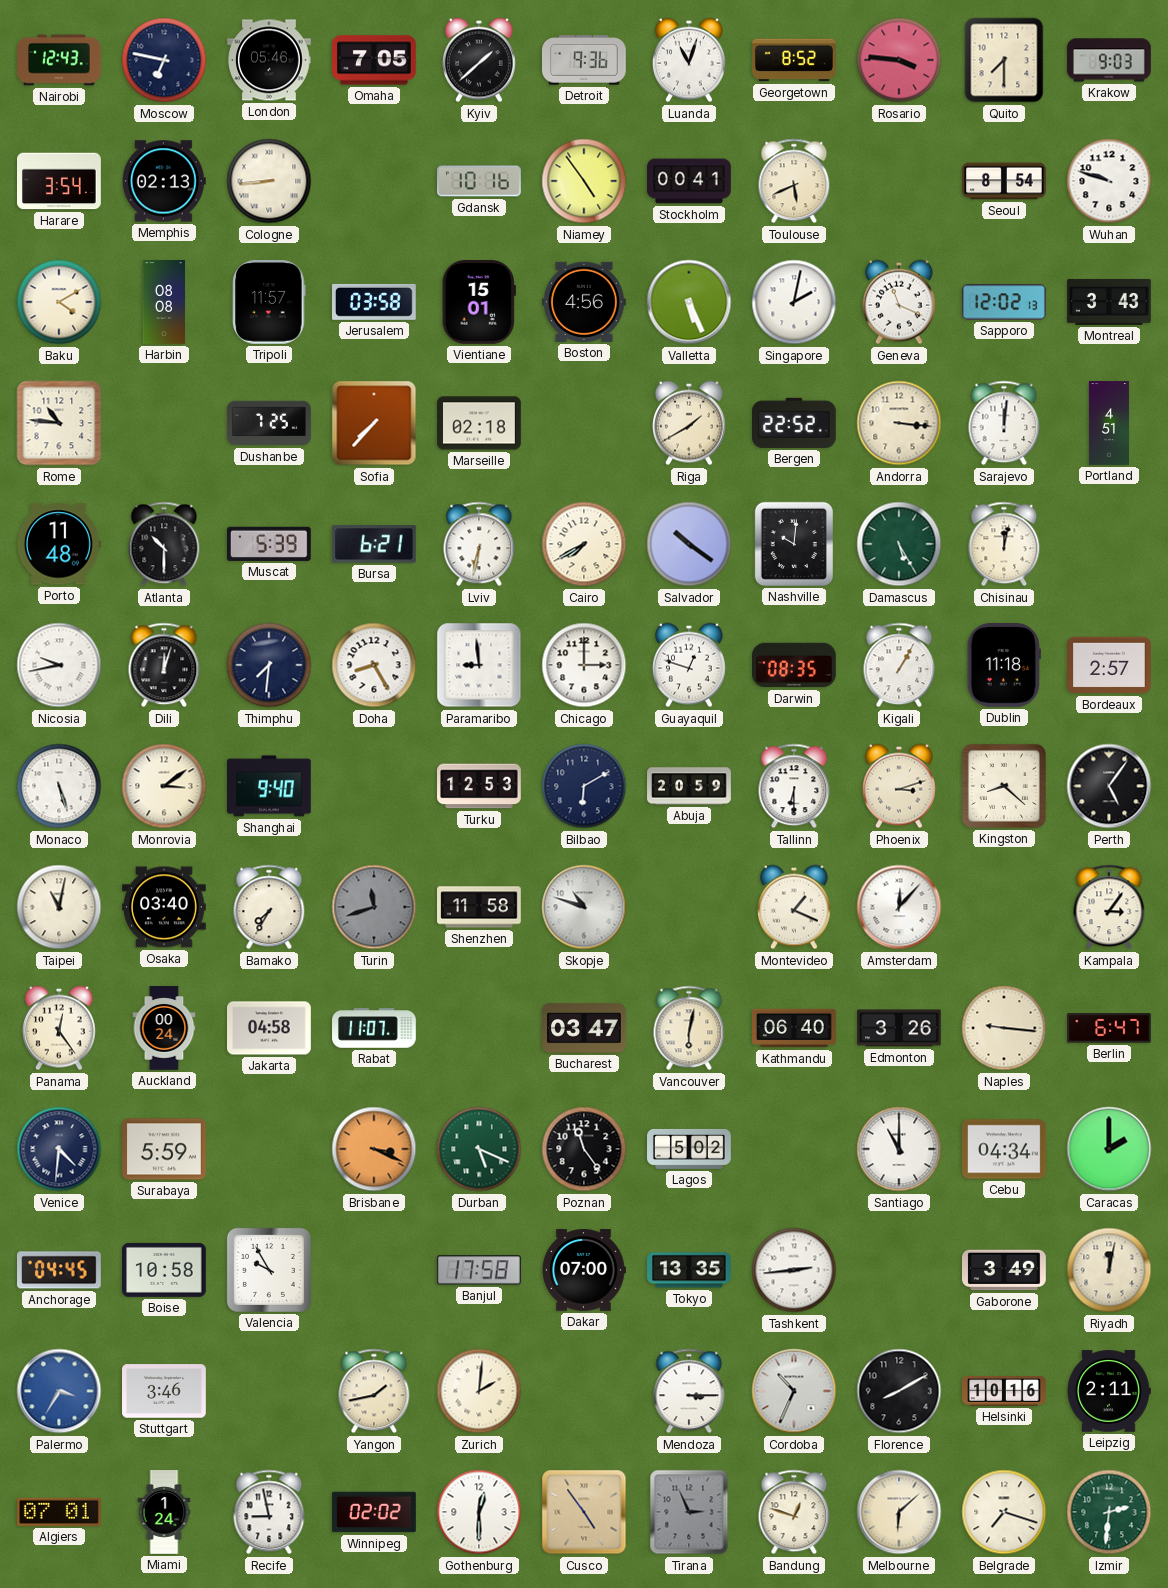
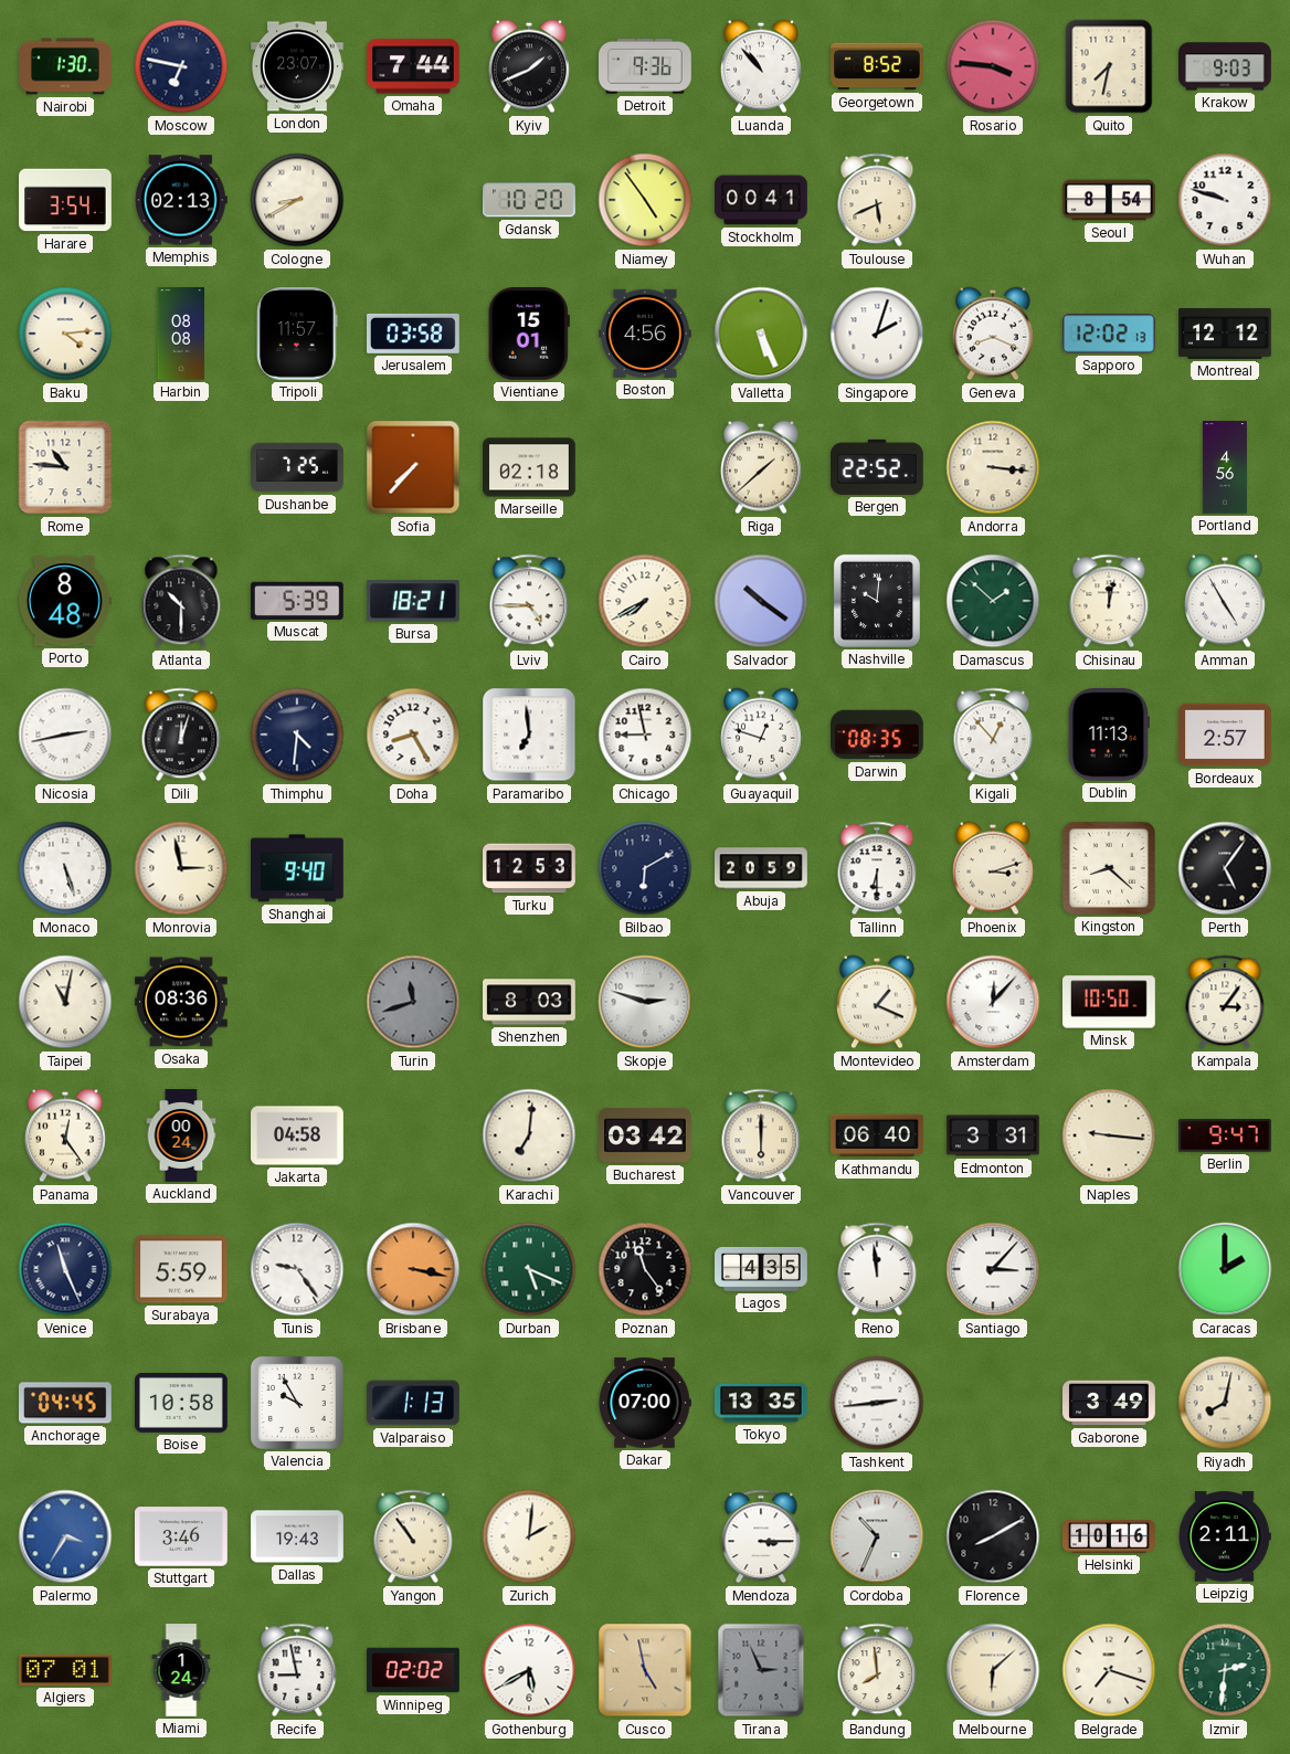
Nairobi: 12:43 -> 1:30 (65, 66)
London: 05:46 -> 23:07 (297, 66)
Omaha: 7:05 -> 7:44 (414, 66)
Kyiv: 1:38 -> 1:41 (530, 66)
Luanda: 11:03 -> 10:53 (762, 66)
Quito: 7:30 -> 7:32 (1109, 66)
Cologne: 8:44 -> 8:40 (297, 200)
Gdansk: 10:16 -> 10:20 (530, 200)
Baku: 4:10 -> 4:14 (65, 334)
Singapore: 2:02 -> 2:03 (877, 334)
Geneva: 11:19 -> 8:19 (994, 334)
Montreal: 3:43 -> 12:12 (1225, 334)
Riga: 1:40 -> 1:38 (762, 467)
Sarajevo: 12:01 -> none (1004, 423)
Portland: 4:51 -> 4:56 (1225, 467)
Porto: 11:48 -> 8:48 (65, 601)
Bursa: 6:21 -> 18:21 (413, 601)
Lviv: 6:32 -> 4:45 (529, 601)
Damascus: 5:25 -> 1:52 (993, 601)
Amman: none -> 4:55 (1226, 601)
Nicosia: 9:43 -> 2:43 (65, 735)
Thimphu: 7:31 -> 4:31 (297, 735)
Paramaribo: 8:59 -> 6:59 (529, 735)
Chicago: 3:00 -> 8:58 (645, 735)
Kigali: 1:05 -> 12:53 (993, 735)
Dublin: 11:18 -> 11:13 (1109, 736)
Monrovia: 3:09 -> 2:58 (181, 868)
Osaka: 03:40 -> 08:36 (182, 1002)
Bamako: 7:35 -> none (269, 907)
Shenzhen: 11:58 -> 8:03 (529, 1002)
Skopje: 10:48 -> 2:48 (645, 1002)
Minsk: none -> 10:50 (1110, 1002)
Rabat: 11:07 -> none (374, 1028)
Karachi: none -> 7:01 (529, 1135)
Bucharest: 03:47 -> 03:42 (645, 1135)
Vancouver: 6:02 -> 6:00 (761, 1135)
Edmonton: 3:26 -> 3:31 (994, 1135)
Berlin: 6:47 -> 9:47 (1226, 1135)
Venice: 4:31 -> 11:26 (65, 1269)
Tunis: none -> 9:24 (297, 1269)
Brisbane: 3:19 -> 3:17 (413, 1269)
Lagos: 5:02 -> 4:35 (761, 1269)
Reno: none -> 11:59 (877, 1269)
Santiago: 11:00 -> 3:07 (993, 1269)
Cebu: 04:34 -> none (1005, 1149)
Valparaiso: none -> 1:13 (414, 1403)
Banjul: 17:58 -> none (479, 1270)
Riyadh: 12:02 -> 8:02 (1225, 1403)
Dallas: none -> 19:43 (297, 1536)
Yangon: 1:43 -> 10:54 (413, 1536)
Gothenburg: 12:30 -> 5:40 (529, 1670)
Cusco: 4:54 -> 4:58 (645, 1670)
Bandung: 12:48 -> 7:59 (877, 1670)
